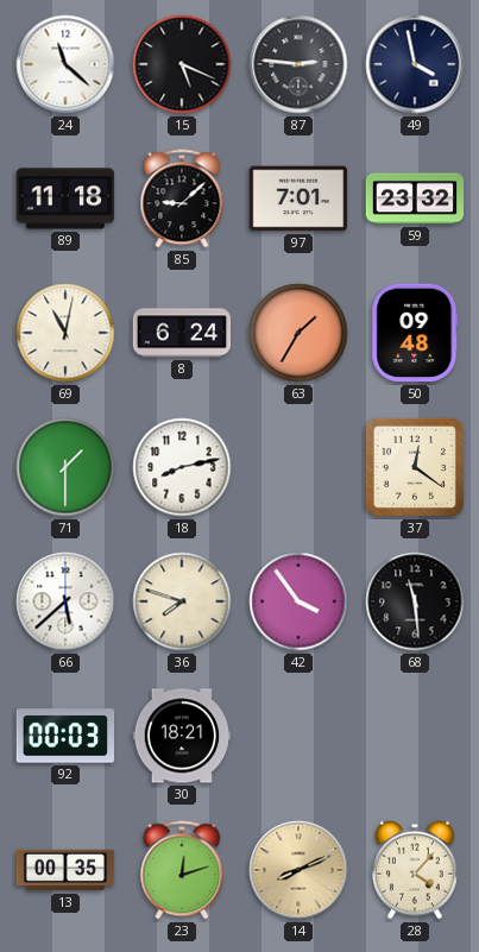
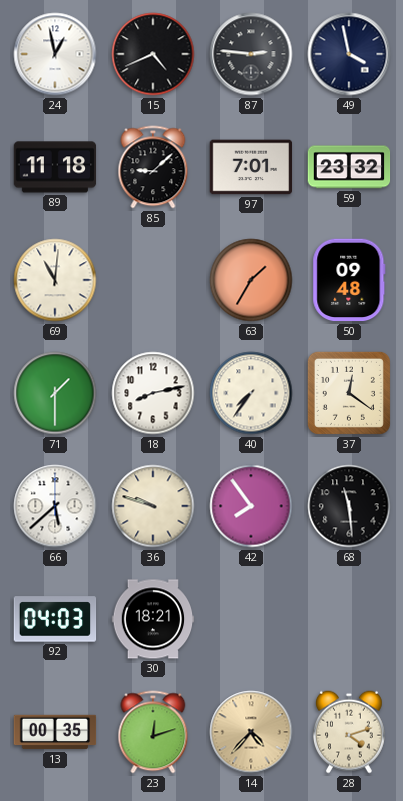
24: 11:22 -> 12:58 (55, 54)
15: 5:19 -> 4:41 (153, 54)
69: 11:02 -> 11:01 (55, 280)
8: 6:24 -> none (182, 333)
40: none -> 7:36 (251, 393)
36: 7:48 -> 9:48 (153, 506)
42: 3:54 -> 7:54 (251, 506)
92: 00:03 -> 04:03 (55, 619)
14: 8:11 -> 4:37 (251, 732)
28: 4:07 -> 4:12 (350, 732)
